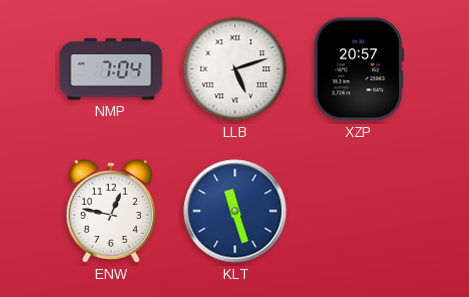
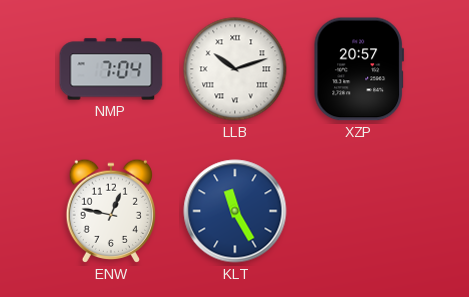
LLB: 5:12 -> 10:12 (235, 69)
KLT: 11:27 -> 11:25 (235, 211)
